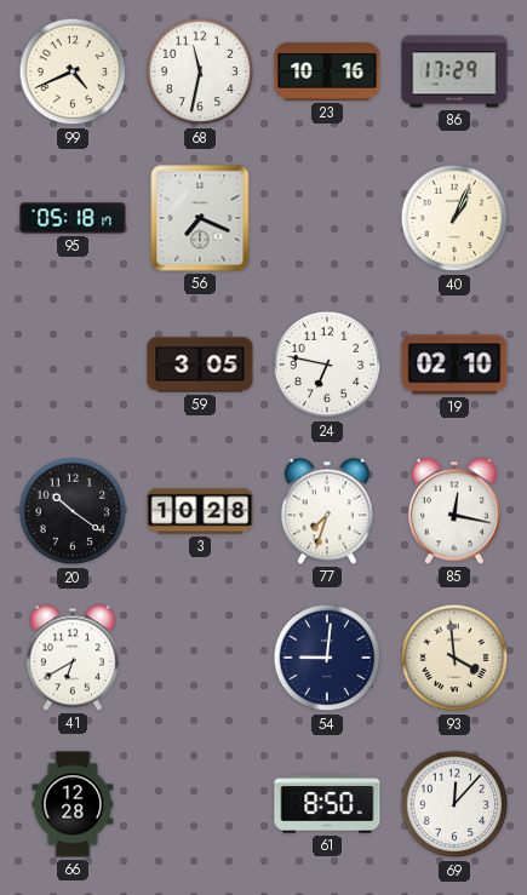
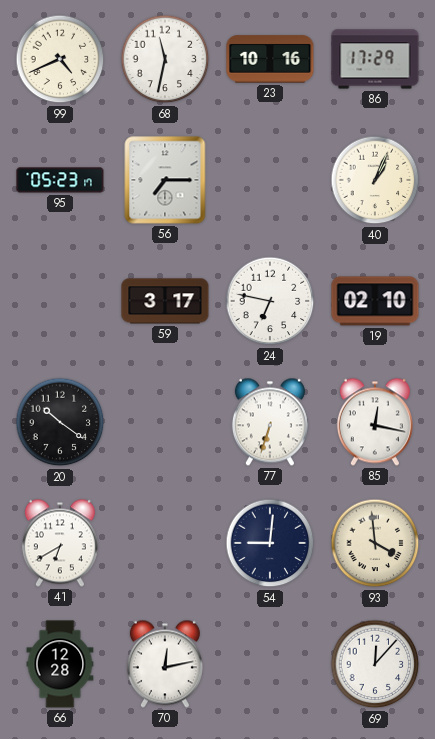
95: 05:18 -> 05:23 (60, 180)
56: 7:19 -> 7:15 (165, 180)
59: 3:05 -> 3:17 (165, 301)
3: 10:28 -> none (200, 511)
77: 7:33 -> 6:33 (270, 422)
70: none -> 12:13 (165, 664)
61: 8:50 -> none (327, 804)
